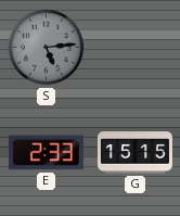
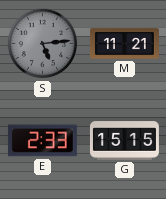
M: none -> 11:21 (124, 44)
